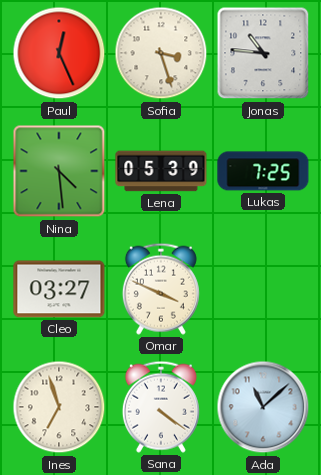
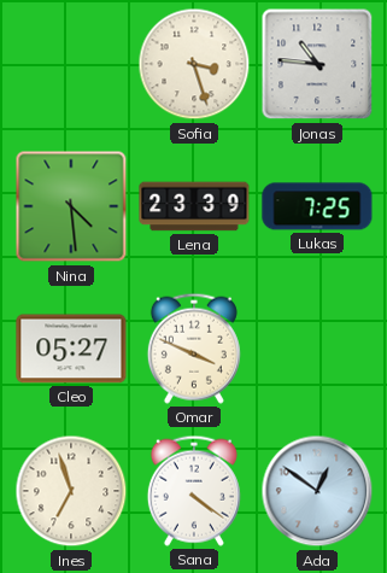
Paul: 12:26 -> none (59, 53)
Lena: 05:39 -> 23:39 (194, 206)
Cleo: 03:27 -> 05:27 (71, 349)
Ada: 11:08 -> 12:51 (317, 491)
